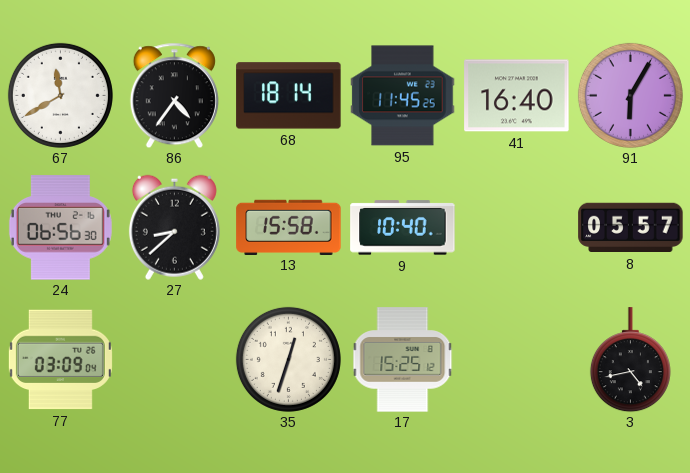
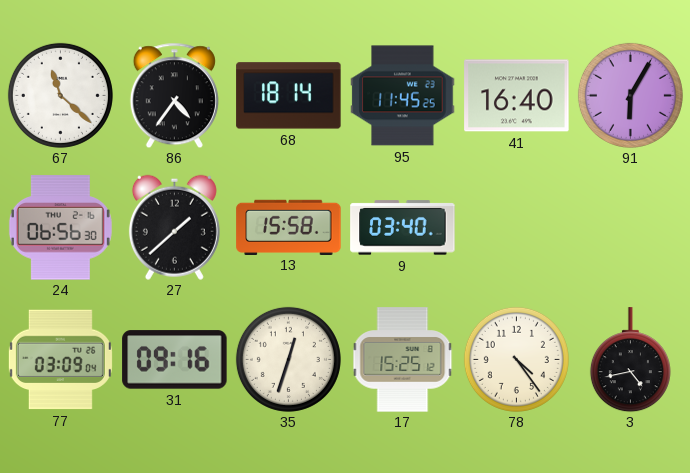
67: 11:40 -> 11:22 (60, 95)
27: 8:38 -> 1:38 (174, 227)
9: 10:40 -> 03:40 (403, 228)
8: 05:57 -> none (631, 228)
31: none -> 09:16 (175, 360)
78: none -> 4:24 (516, 359)
